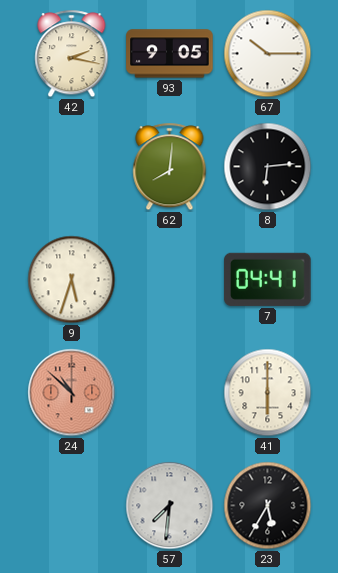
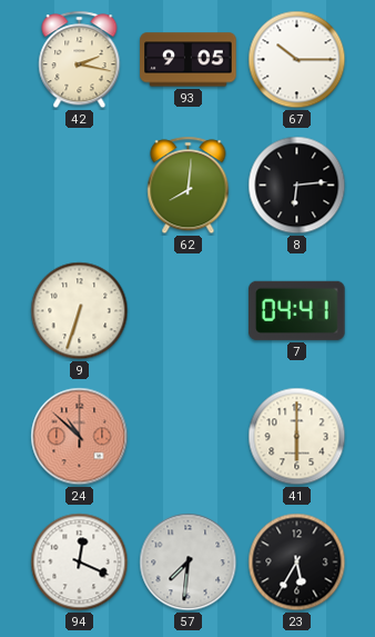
9: 5:33 -> 6:33 (80, 311)
94: none -> 12:19 (80, 563)
